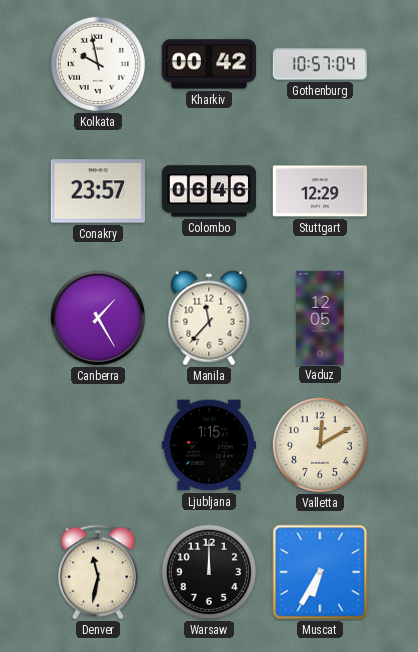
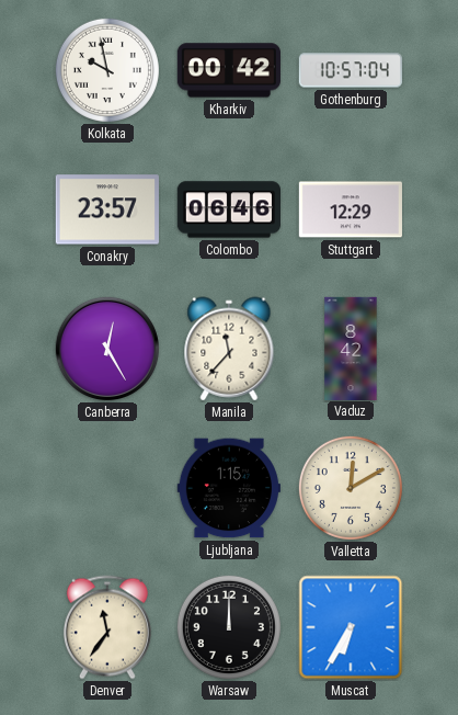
Canberra: 1:25 -> 12:25 (107, 349)
Vaduz: 12:05 -> 8:42 (351, 348)
Denver: 11:32 -> 11:36 (107, 627)
